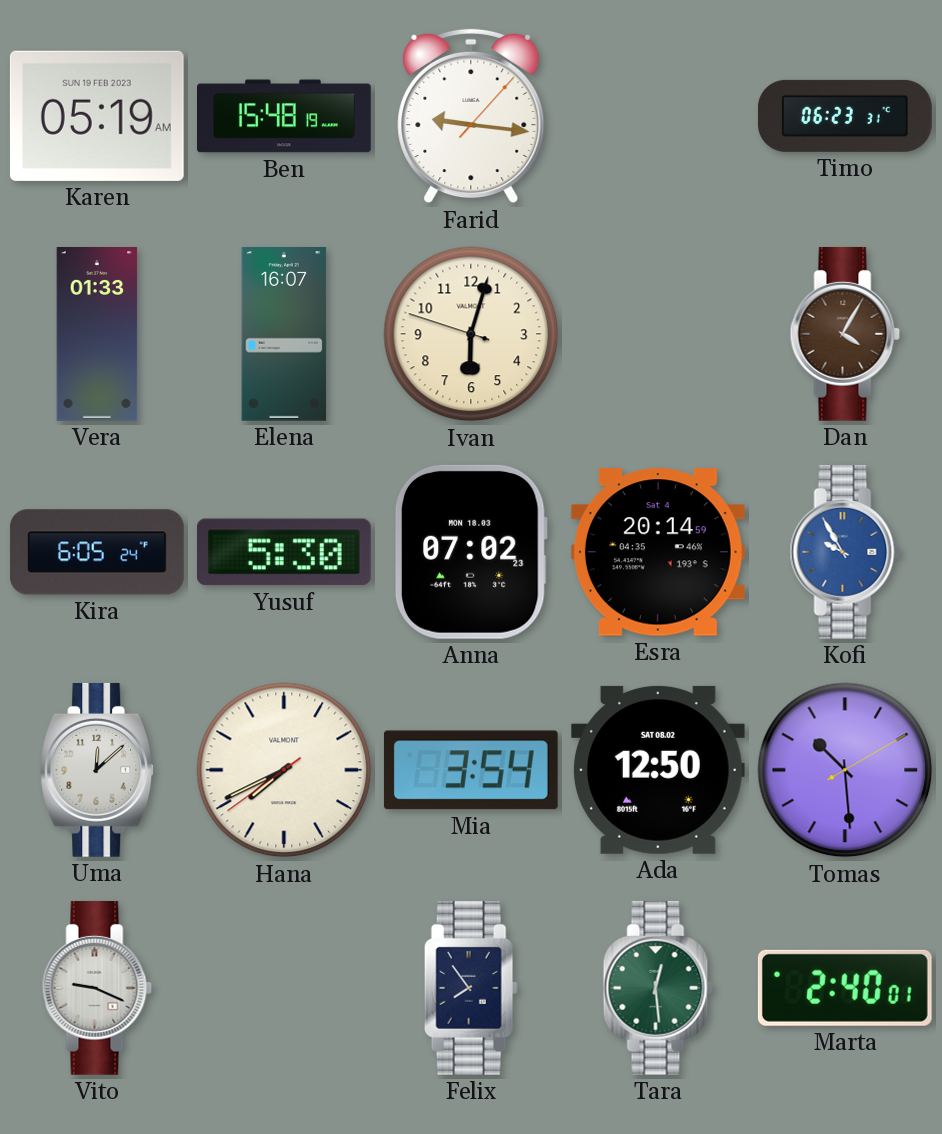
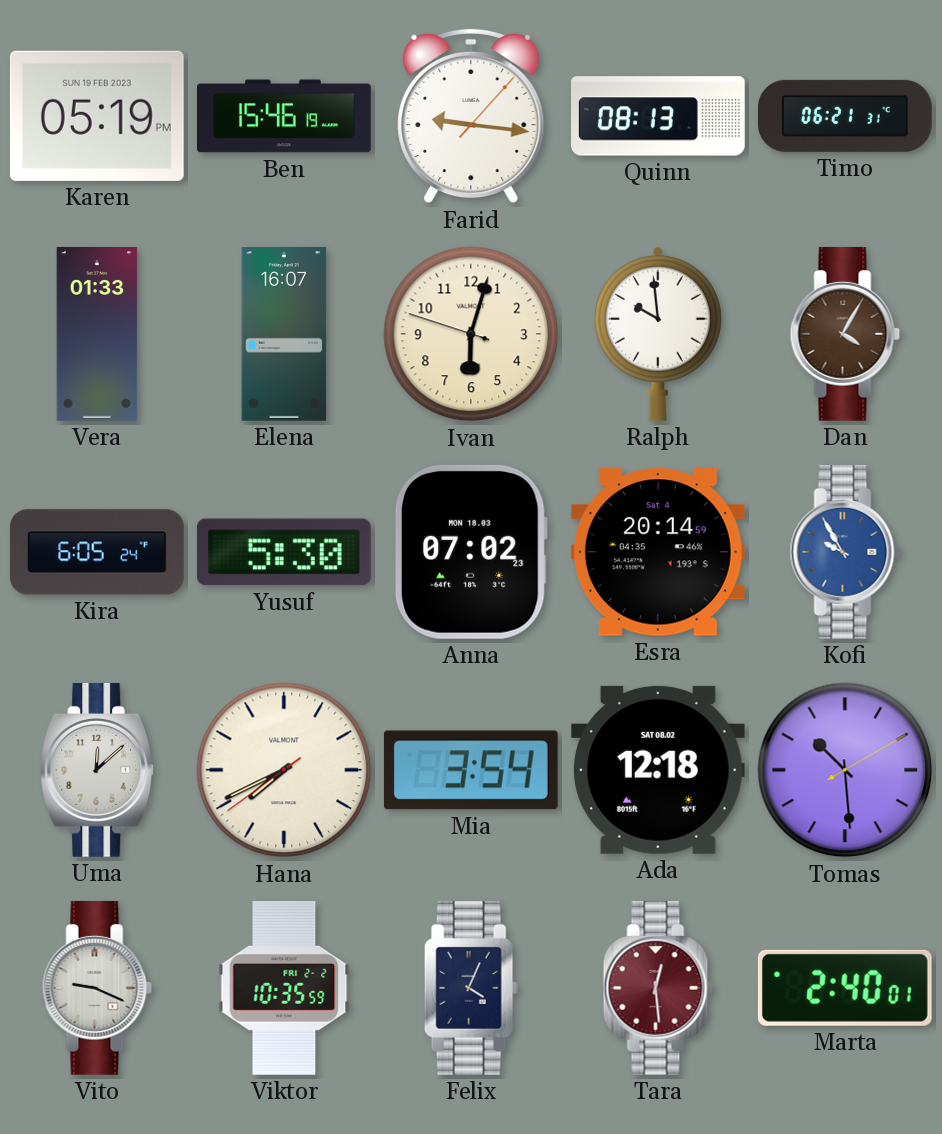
Karen: 05:19 AM -> 05:19 PM (97, 116)
Ben: 15:48 -> 15:46 (285, 116)
Quinn: none -> 08:13 (659, 116)
Timo: 06:23 -> 06:21 (845, 116)
Ralph: none -> 9:59 (658, 334)
Ada: 12:50 -> 12:18 (658, 770)
Viktor: none -> 10:35 (284, 988)
Felix: 7:54 -> 4:04 (471, 988)
Tara dial: green -> burgundy (658, 988)
